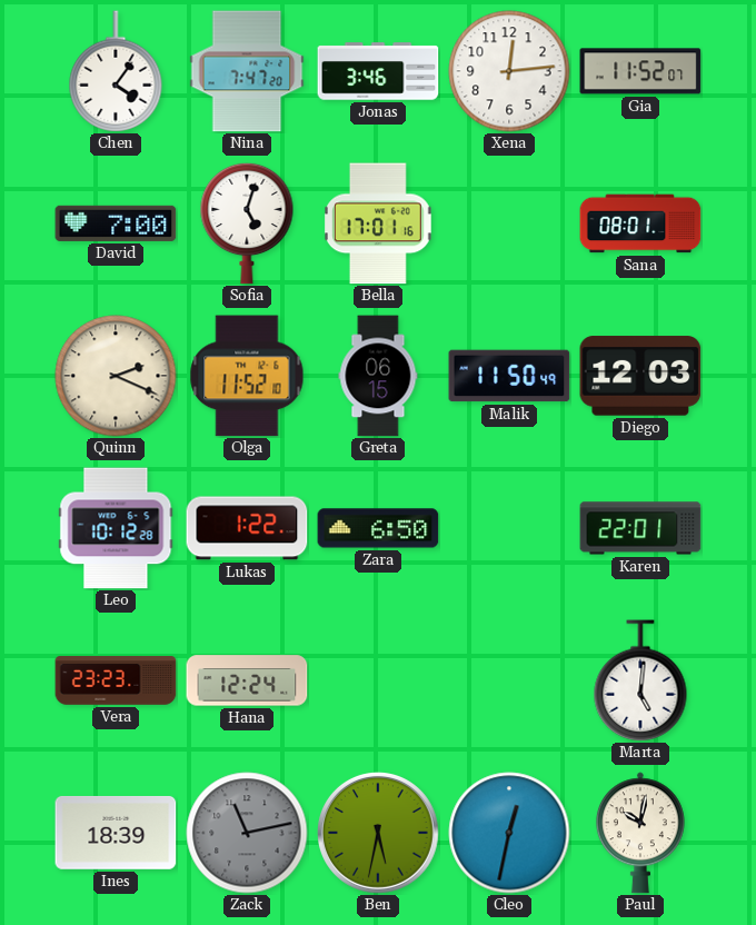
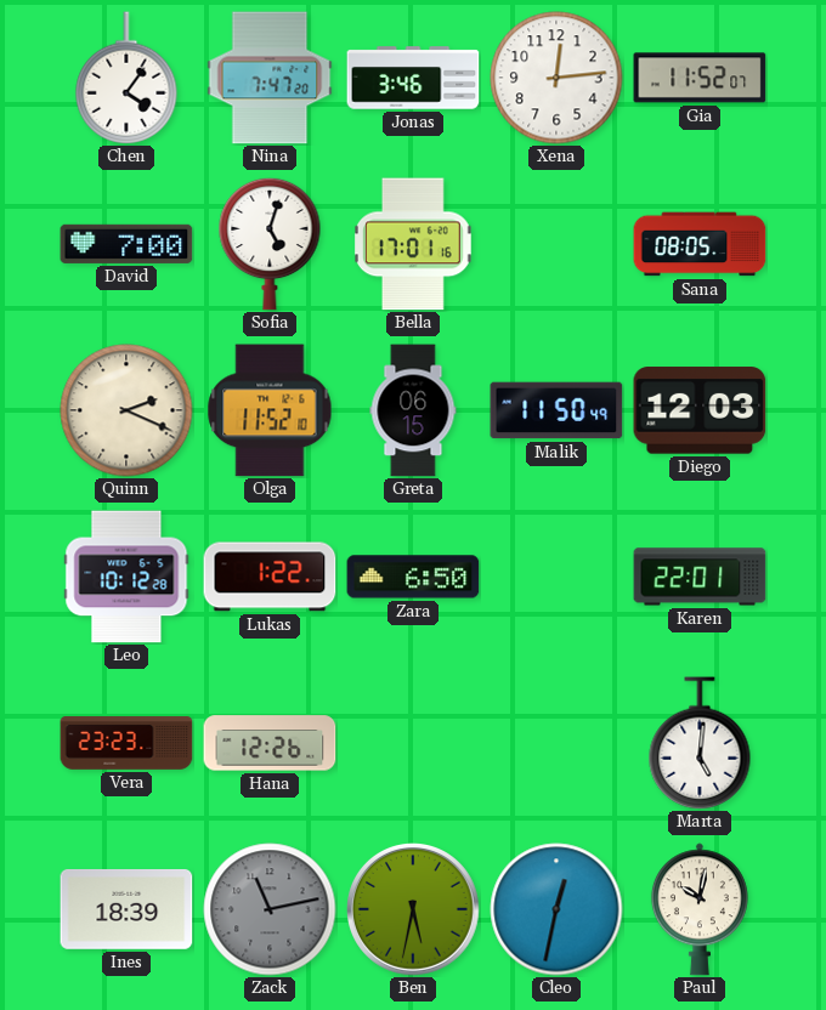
Sana: 08:01 -> 08:05 (700, 244)
Hana: 12:24 -> 12:26 (270, 743)
